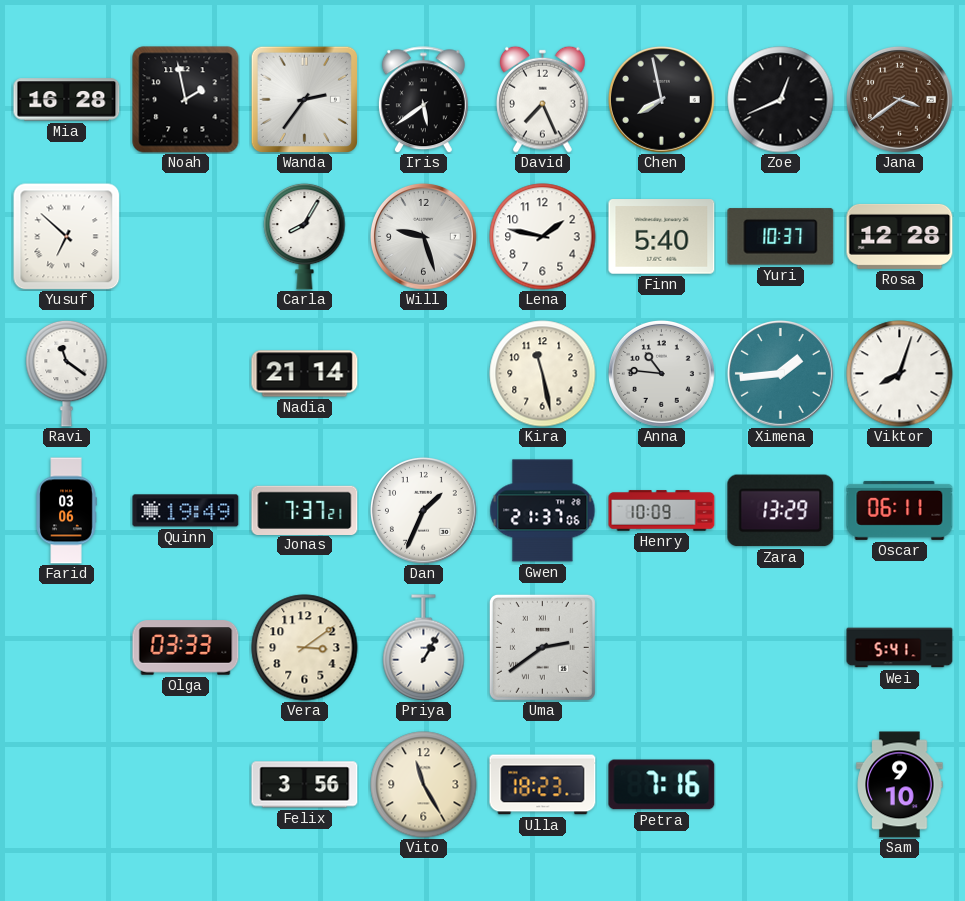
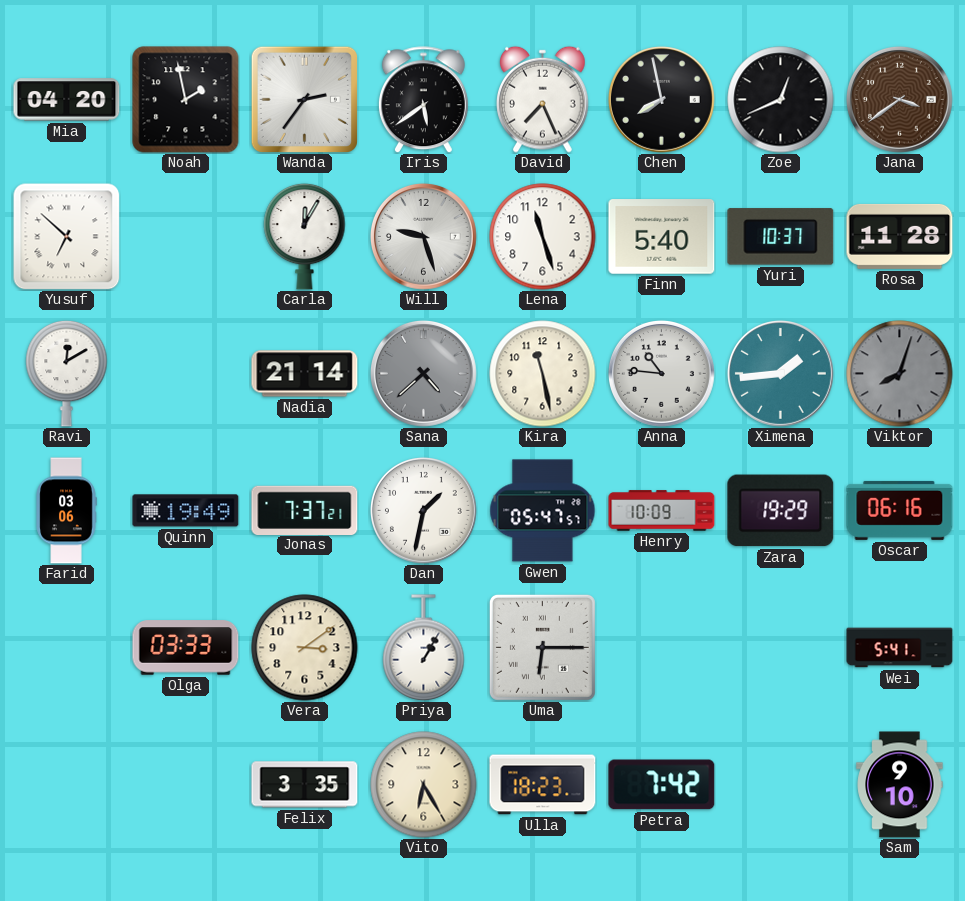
Mia: 16:28 -> 04:20 (67, 100)
Carla: 8:05 -> 12:05 (305, 236)
Lena: 1:47 -> 11:27 (543, 237)
Rosa: 12:28 -> 11:28 (900, 236)
Ravi: 11:21 -> 12:10 (67, 373)
Sana: none -> 4:38 (423, 373)
Viktor dial: white -> grey (900, 374)
Dan: 1:34 -> 1:32 (423, 510)
Gwen: 21:37 -> 05:47 (543, 511)
Zara: 13:29 -> 19:29 (781, 511)
Oscar: 06:11 -> 06:16 (900, 510)
Uma: 2:39 -> 6:15 (542, 647)
Felix: 3:56 -> 3:35 (305, 785)
Vito: 11:25 -> 6:25 (424, 785)
Petra: 7:16 -> 7:42 (662, 785)
